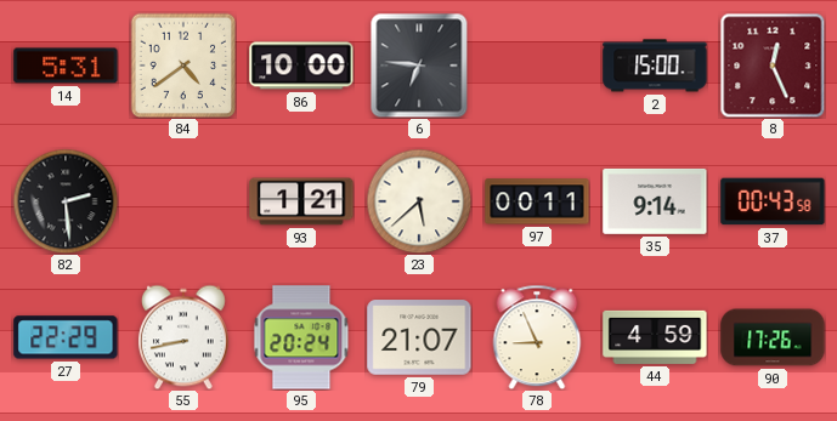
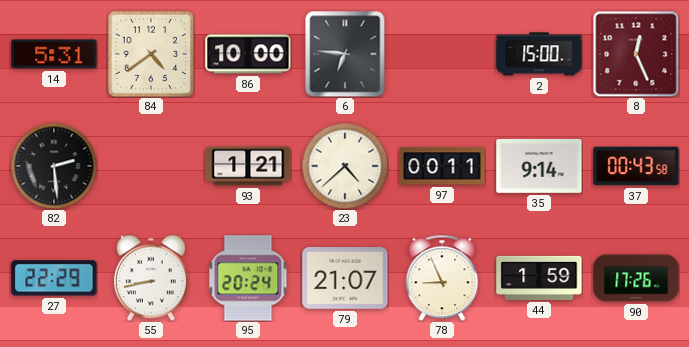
23: 5:38 -> 4:38 (345, 166)
44: 4:59 -> 1:59 (539, 278)
